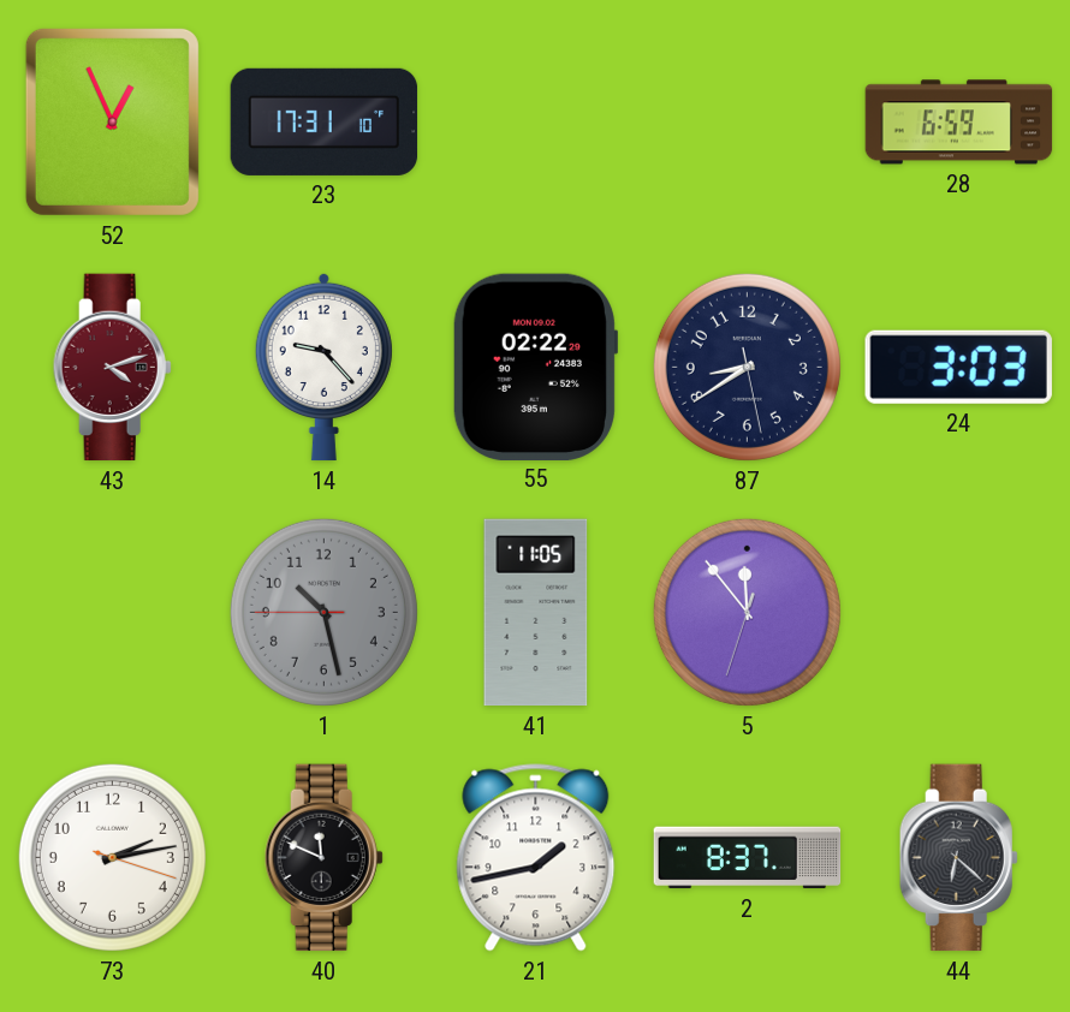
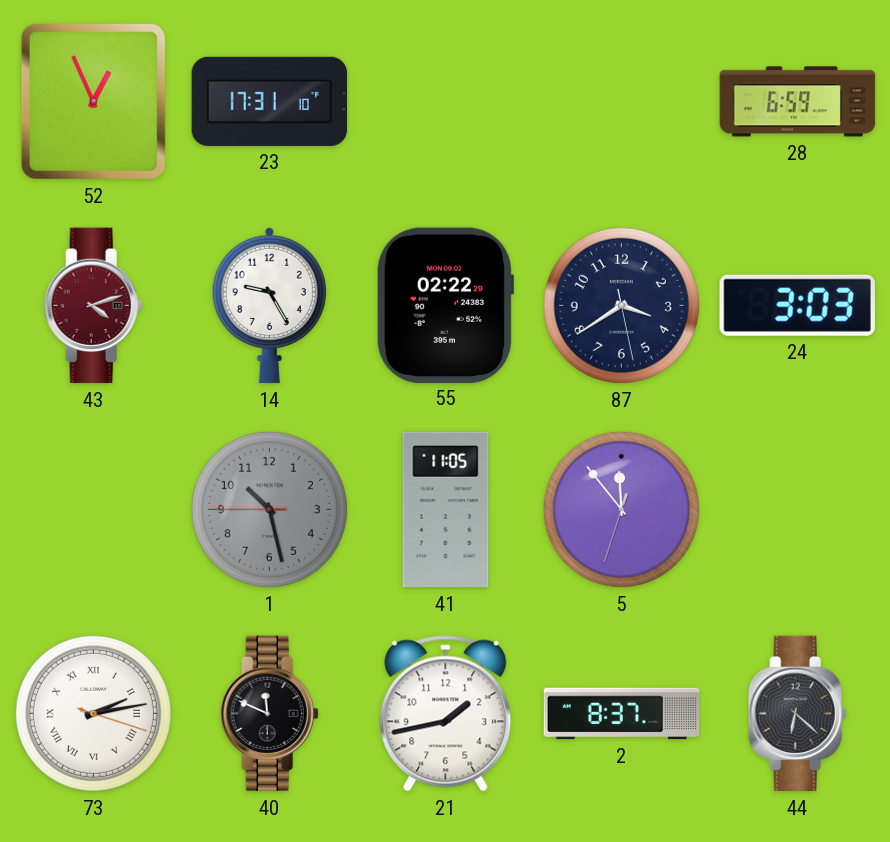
14: 9:23 -> 9:25 (269, 305)
87: 8:39 -> 3:39 (621, 305)
73 numerals: Arabic -> Roman (93, 713)
